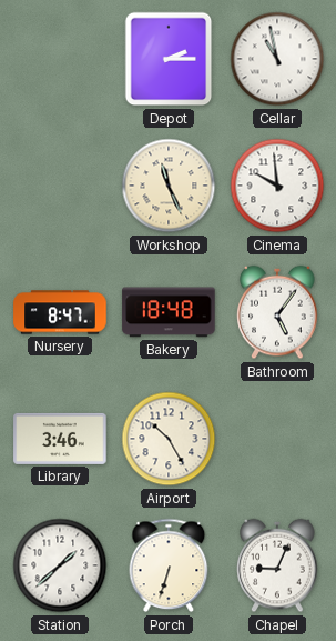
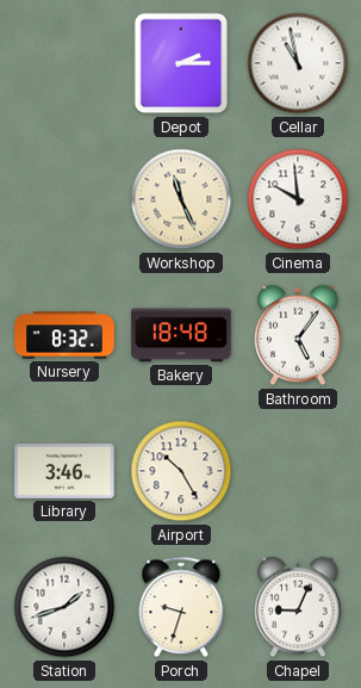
Nursery: 8:47 -> 8:32 (64, 335)
Station: 1:38 -> 1:42 (64, 607)
Porch: 6:33 -> 9:33 (181, 607)
